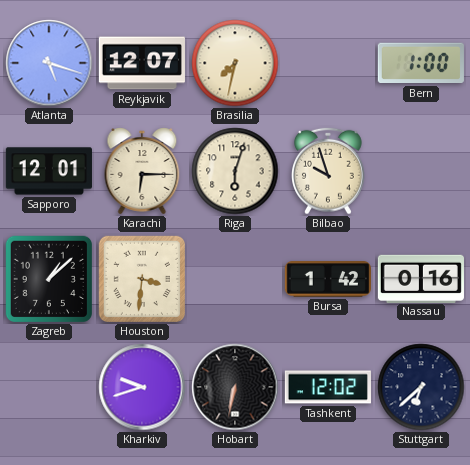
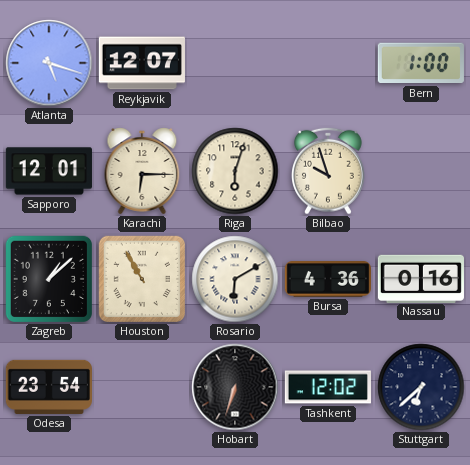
Brasilia: 7:32 -> none (235, 63)
Houston: 3:31 -> 10:55 (142, 279)
Rosario: none -> 6:10 (235, 279)
Bursa: 1:42 -> 4:36 (328, 279)
Odesa: none -> 23:54 (49, 387)
Kharkiv: 9:42 -> none (142, 387)
Hobart: 6:32 -> 6:33 (235, 387)
